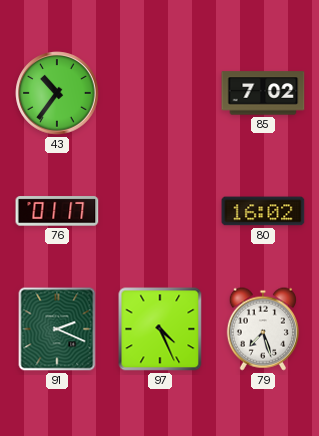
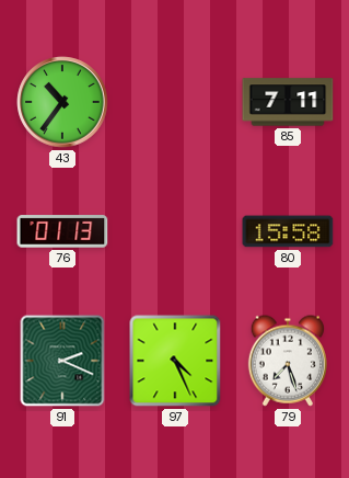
85: 7:02 -> 7:11 (288, 102)
76: 01:17 -> 01:13 (62, 231)
80: 16:02 -> 15:58 (288, 231)
